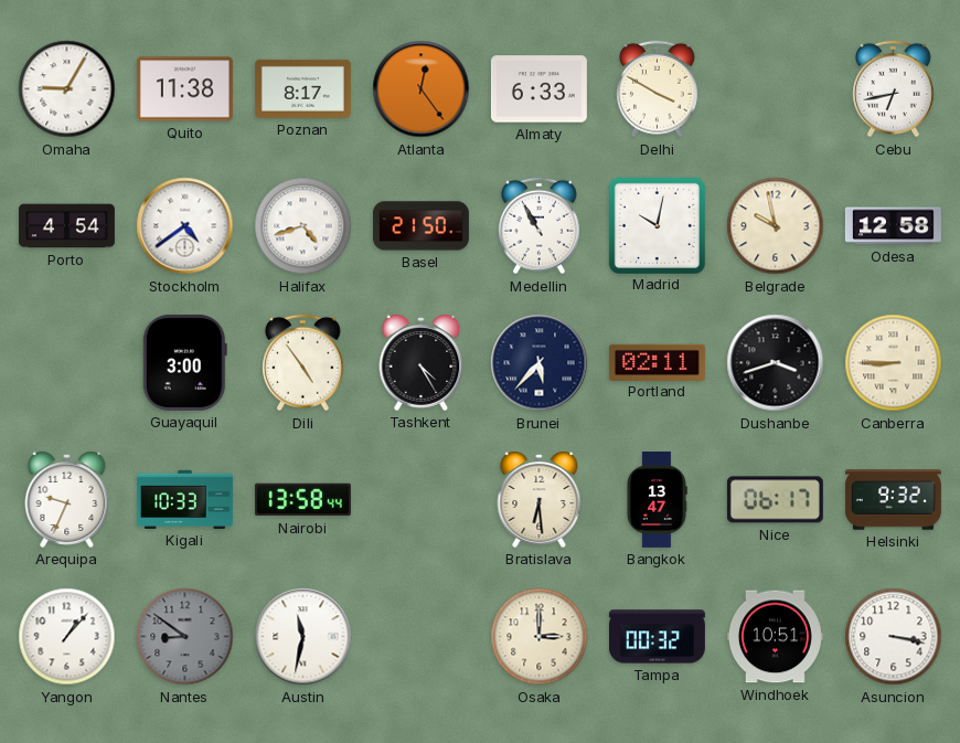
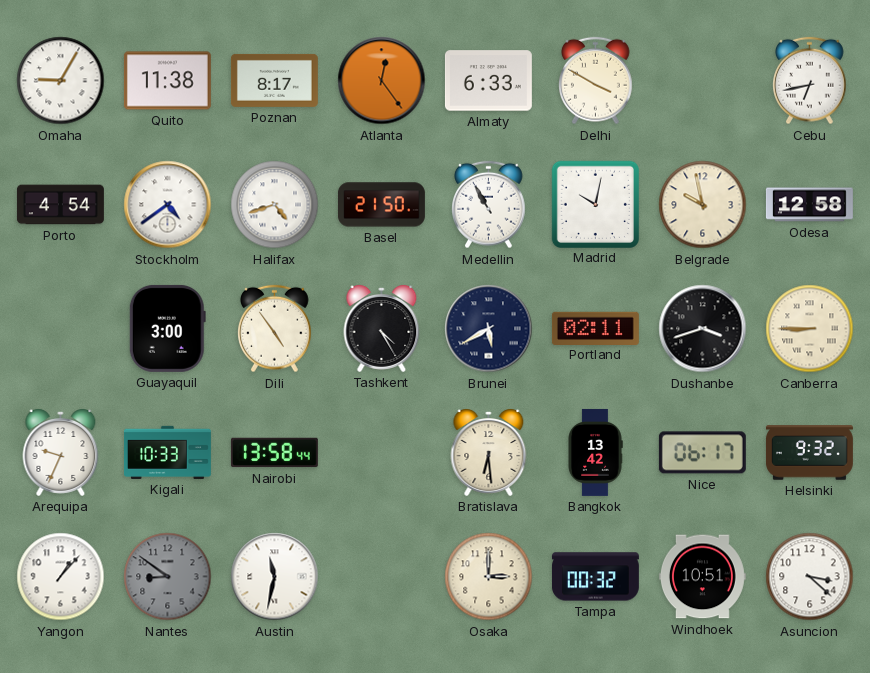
Brunei: 5:37 -> 5:40 (489, 329)
Bangkok: 13:47 -> 13:42 (595, 452)
Asuncion: 3:17 -> 3:22 (810, 577)
